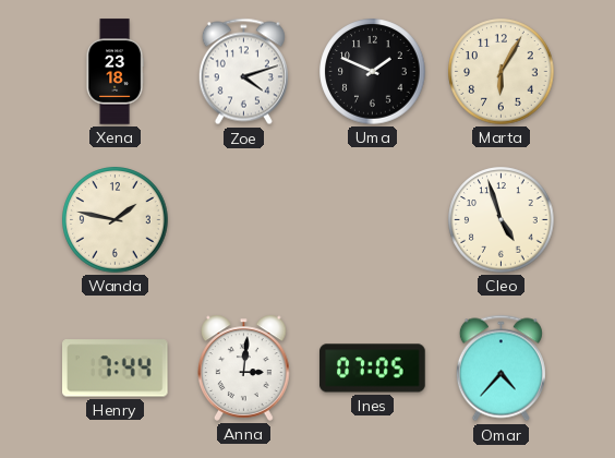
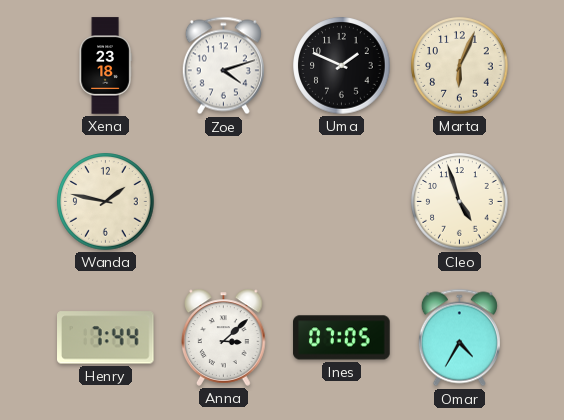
Marta: 6:05 -> 6:04 (460, 66)
Anna: 3:01 -> 3:08 (224, 337)
Omar: 4:37 -> 4:35 (459, 338)
